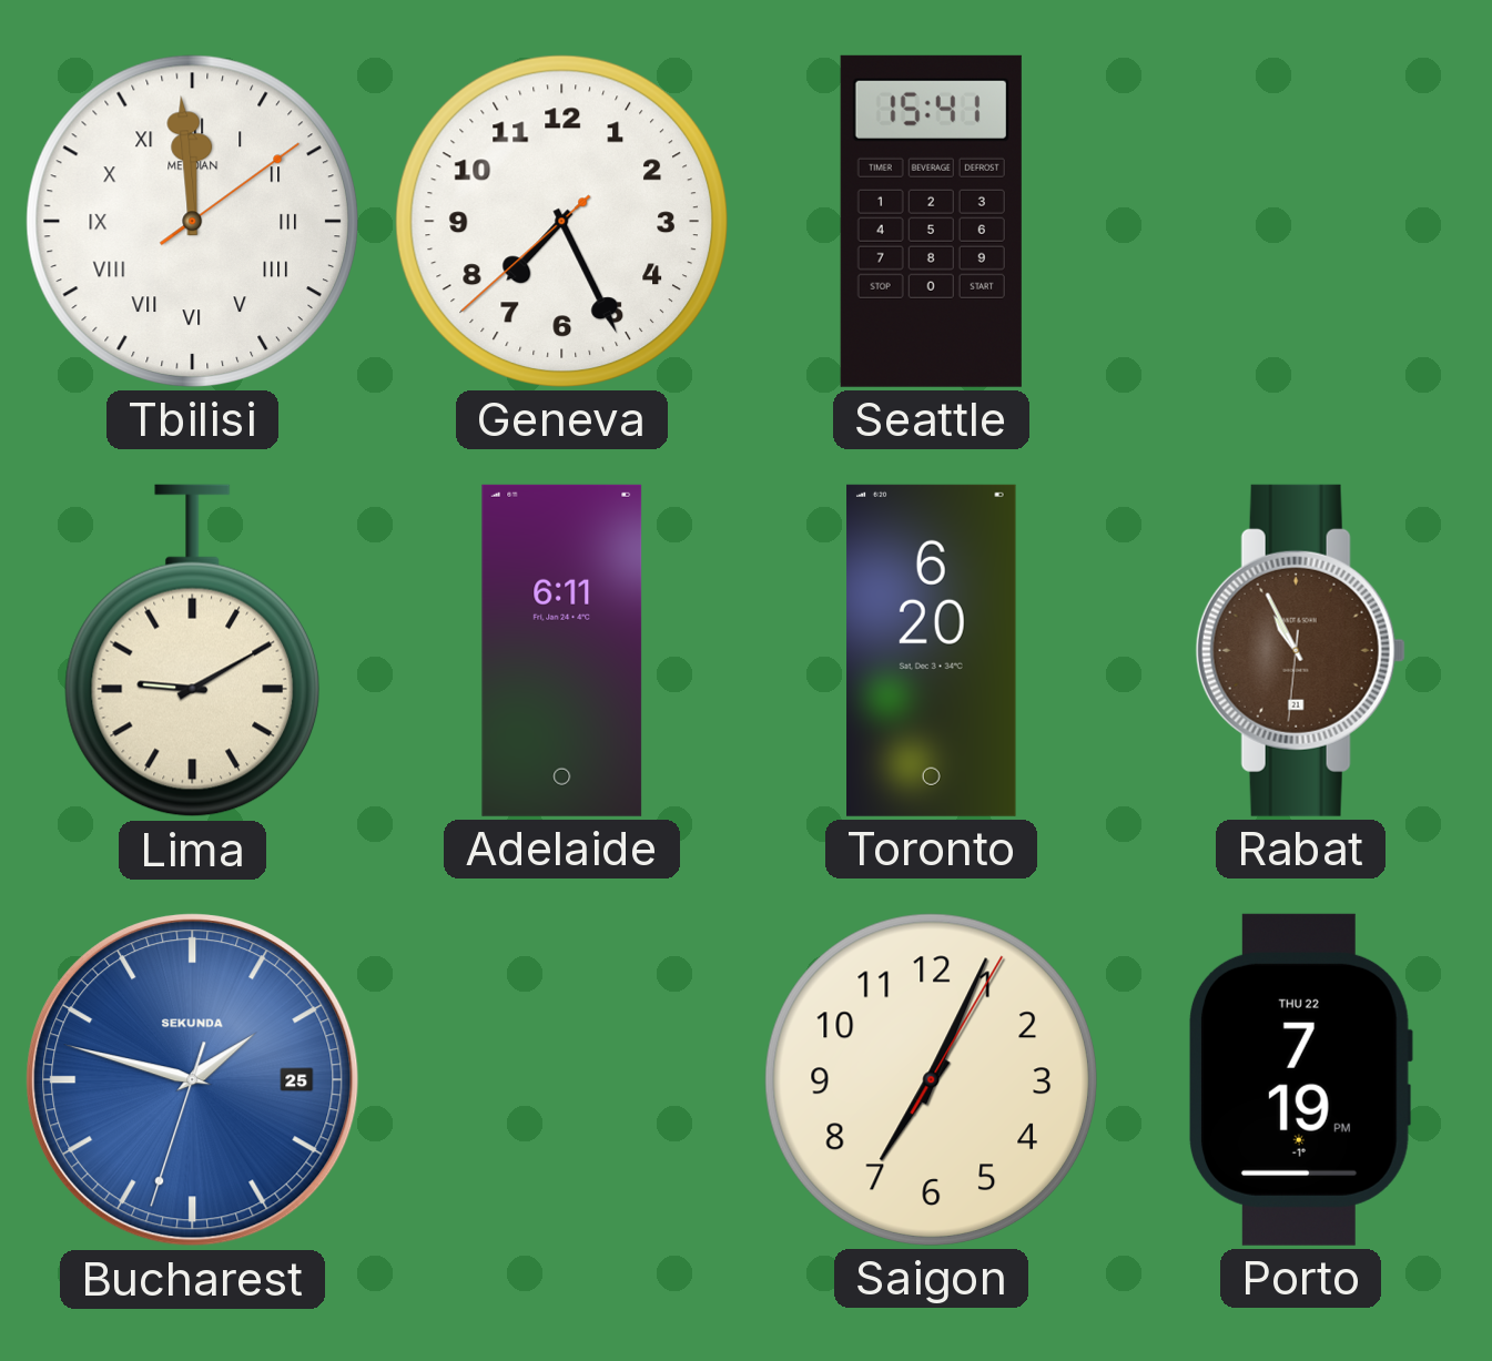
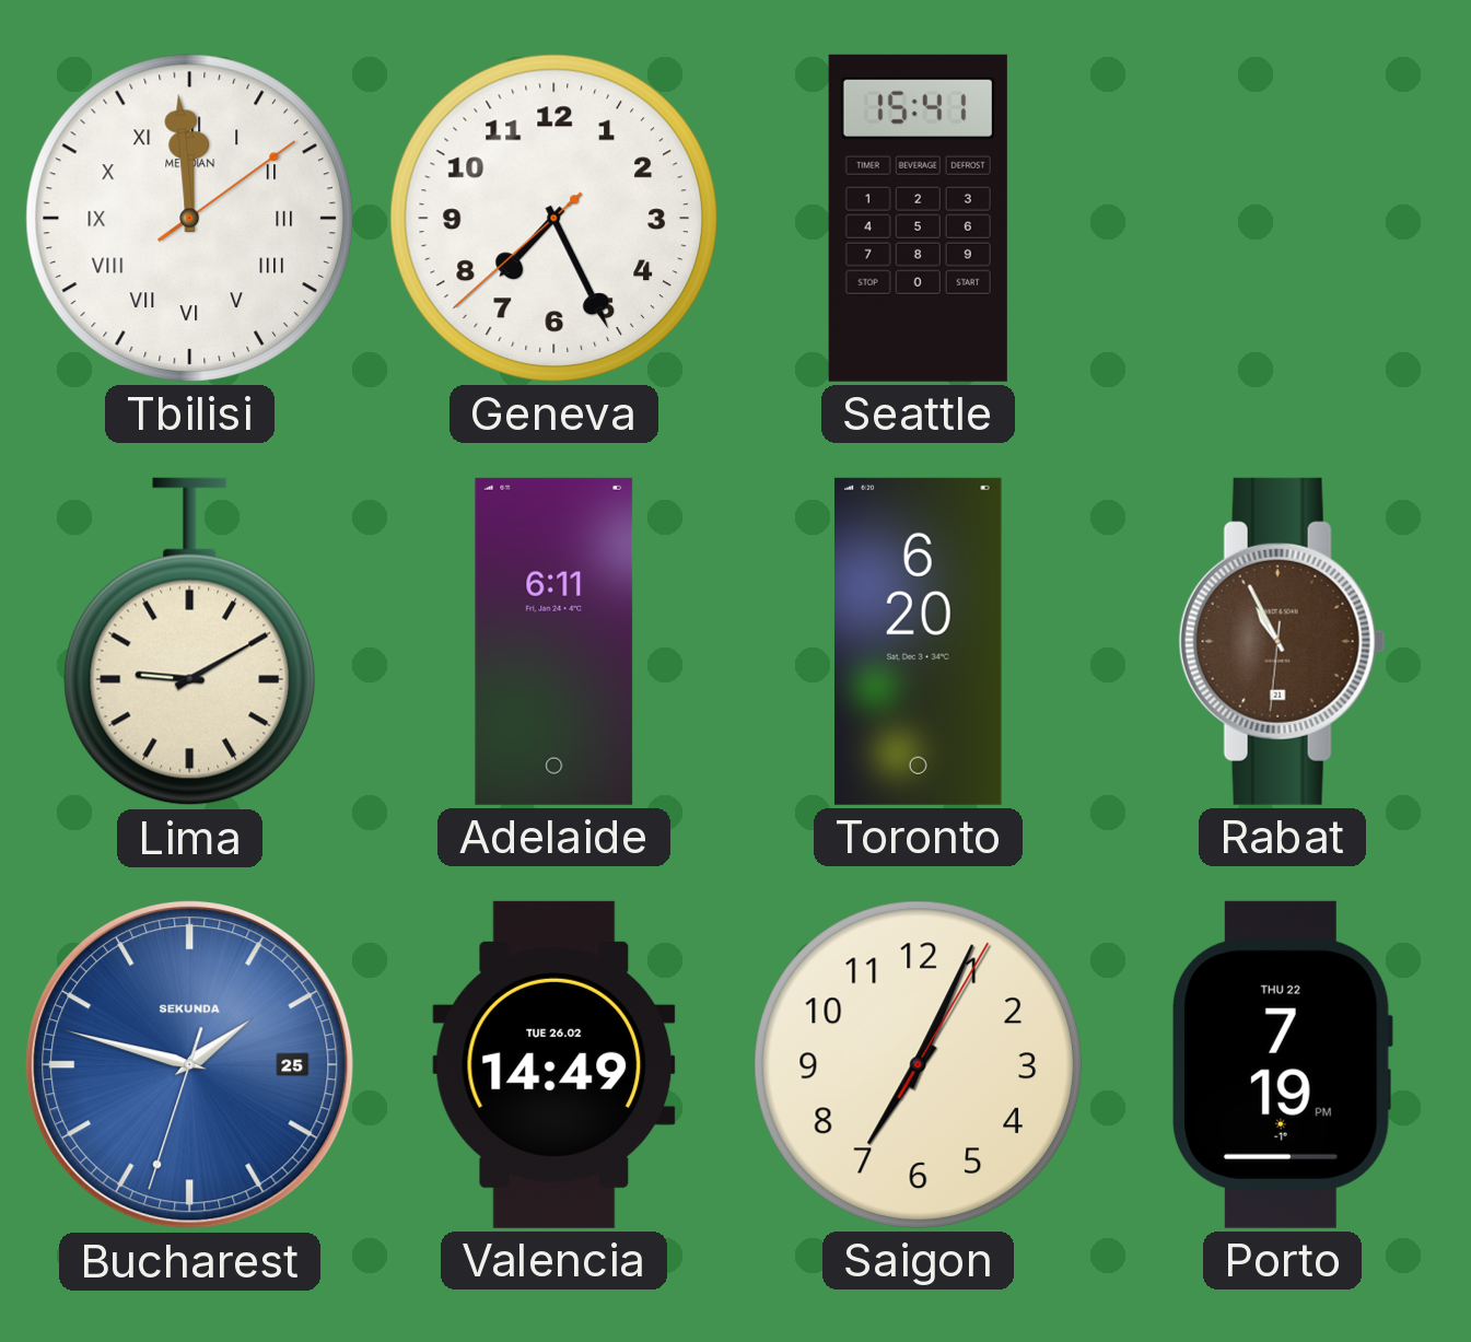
Valencia: none -> 14:49 (554, 1064)
